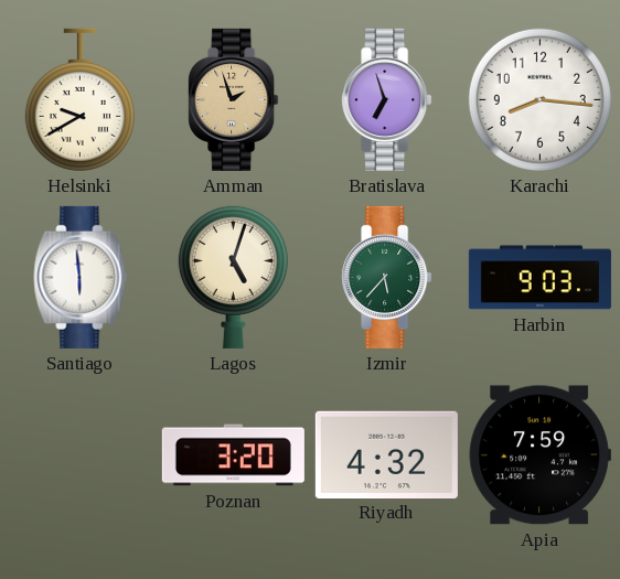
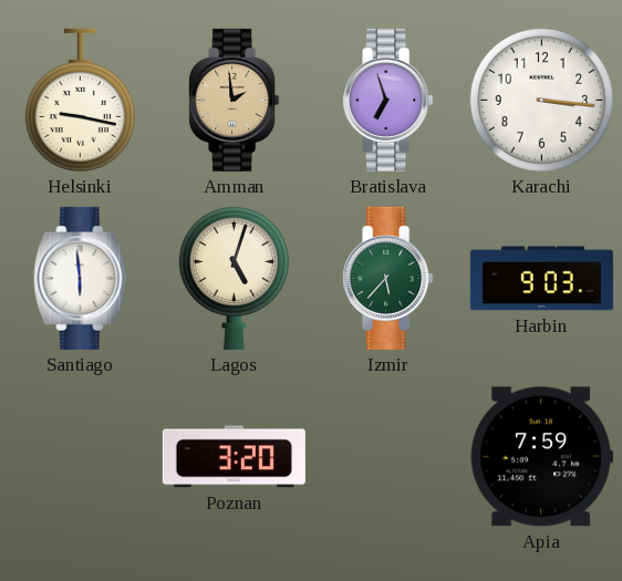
Helsinki: 9:40 -> 9:17 (80, 100)
Amman: 1:57 -> 1:59 (235, 100)
Karachi: 8:16 -> 3:16 (541, 100)
Riyadh: 4:32 -> none (386, 454)
